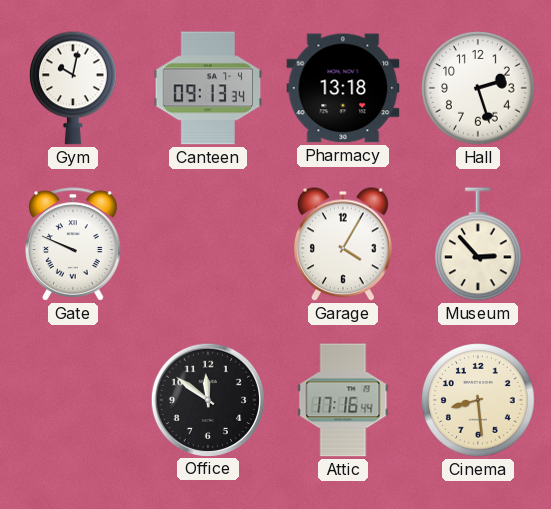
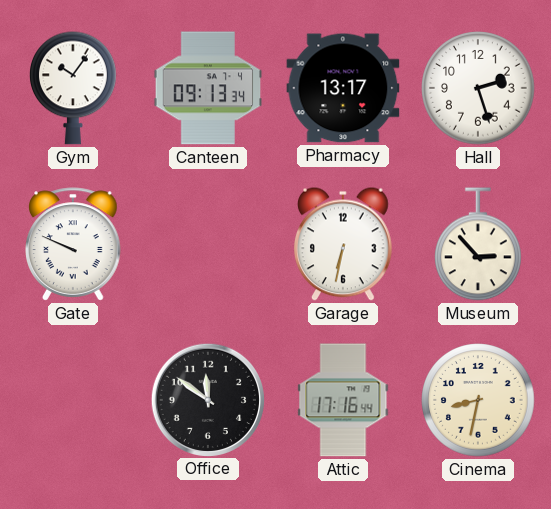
Gym: 10:02 -> 10:06 (74, 88)
Pharmacy: 13:18 -> 13:17 (343, 88)
Garage: 4:05 -> 6:32 (344, 244)
Cinema: 8:29 -> 8:32 (478, 400)
